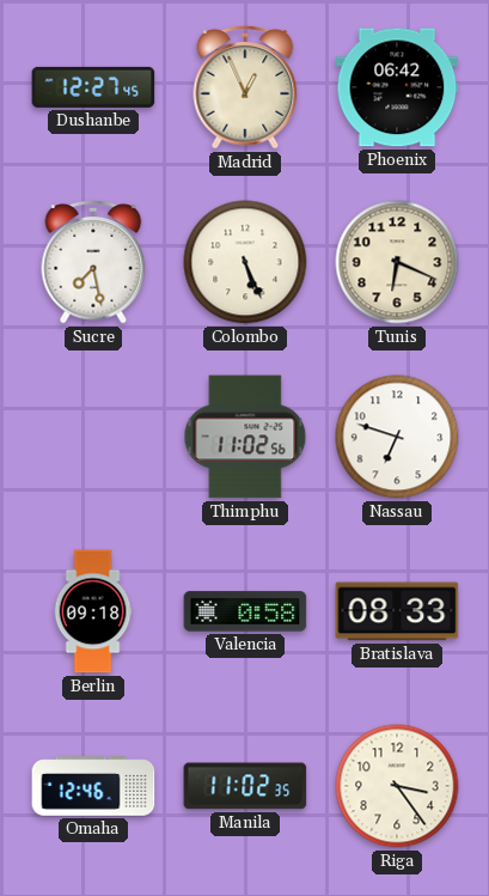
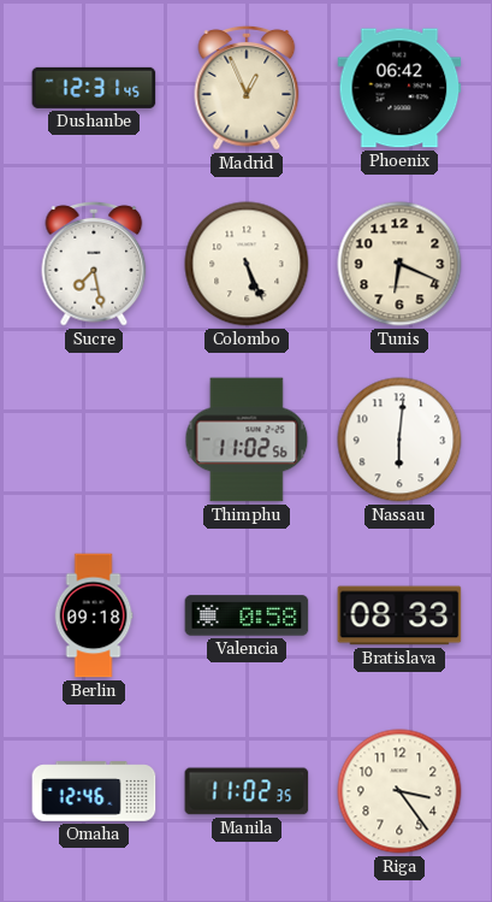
Dushanbe: 12:27 -> 12:31 (94, 88)
Nassau: 6:48 -> 6:01 (399, 440)
